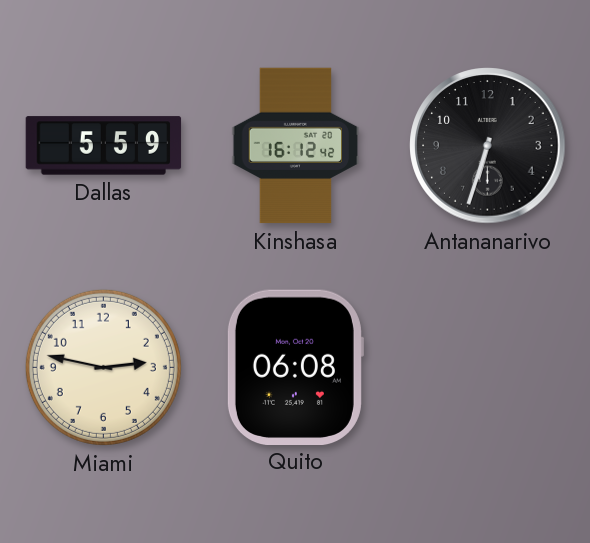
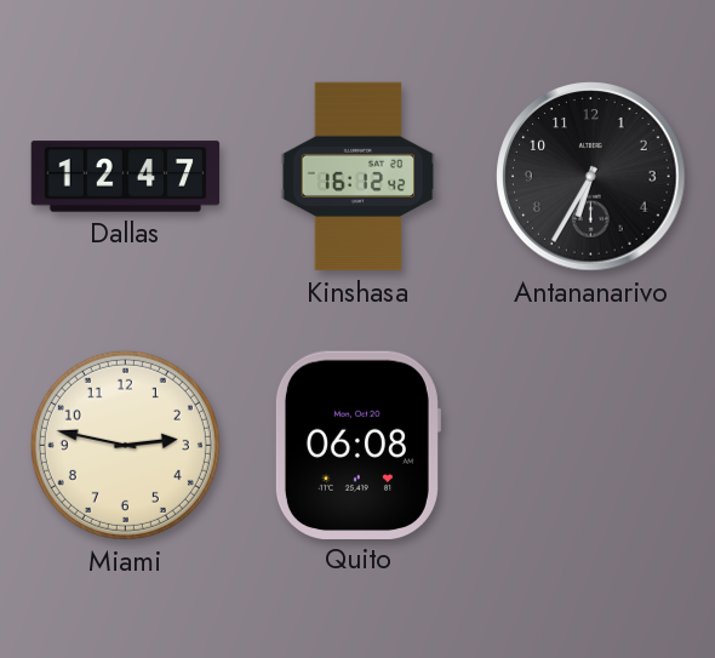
Dallas: 5:59 -> 12:47 (126, 177)
Antananarivo: 6:33 -> 6:35 (591, 177)
